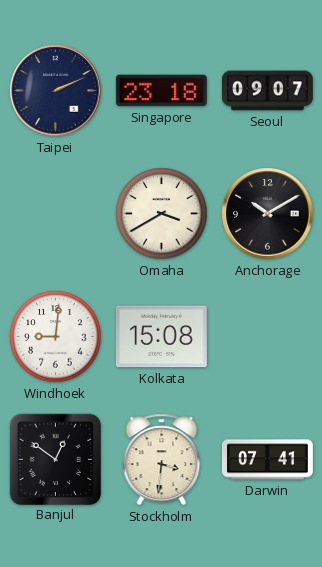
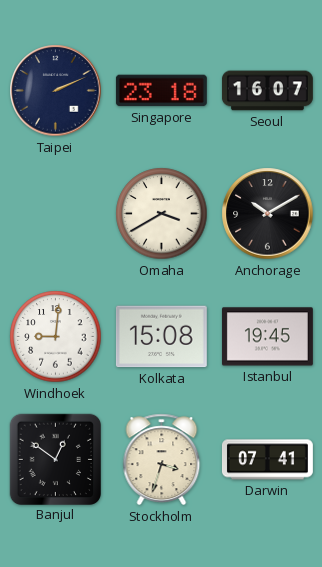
Seoul: 09:07 -> 16:07 (267, 91)
Istanbul: none -> 19:45 (267, 337)
Stockholm: 3:31 -> 3:33 (162, 460)
